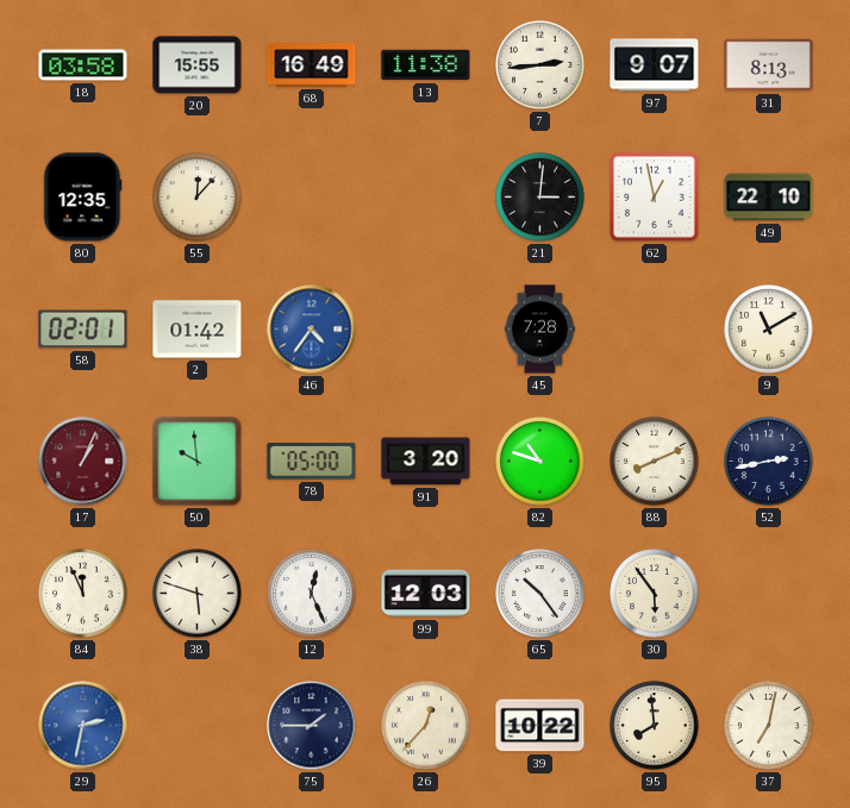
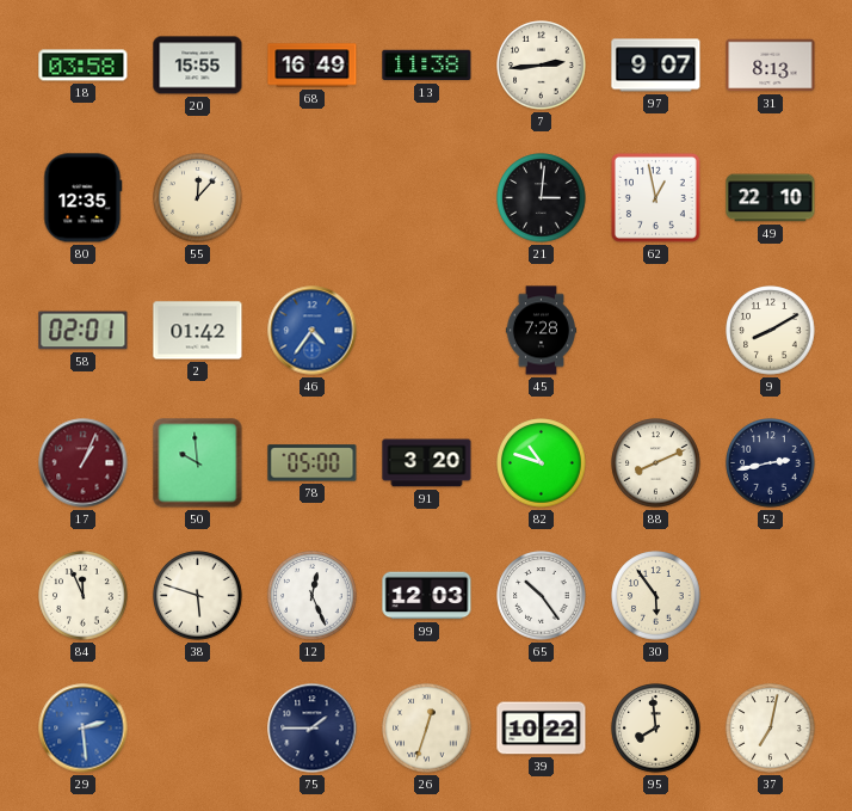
9: 11:10 -> 8:10 (771, 331)
29: 2:32 -> 2:29 (84, 729)
26: 12:37 -> 12:33 (427, 729)
